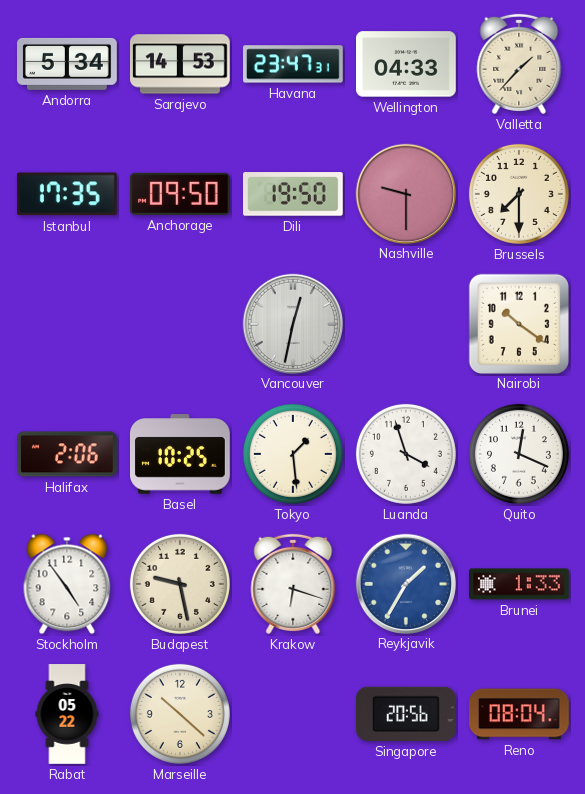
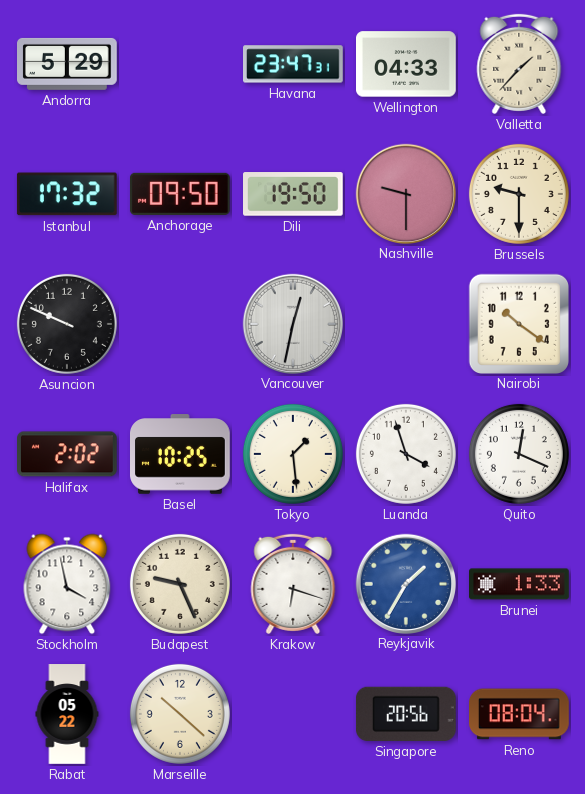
Andorra: 5:34 -> 5:29 (68, 64)
Sarajevo: 14:53 -> none (181, 64)
Istanbul: 17:35 -> 17:32 (67, 194)
Brussels: 7:30 -> 9:30 (519, 194)
Asuncion: none -> 9:49 (67, 324)
Halifax: 2:06 -> 2:02 (68, 454)
Stockholm: 4:54 -> 3:58 (67, 584)
Budapest: 9:28 -> 9:26 (180, 584)
